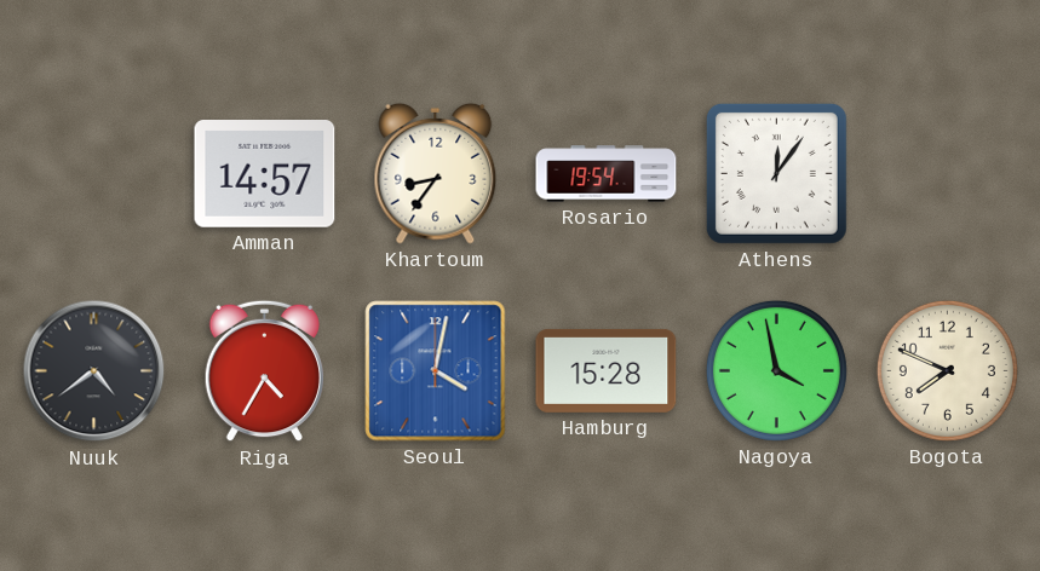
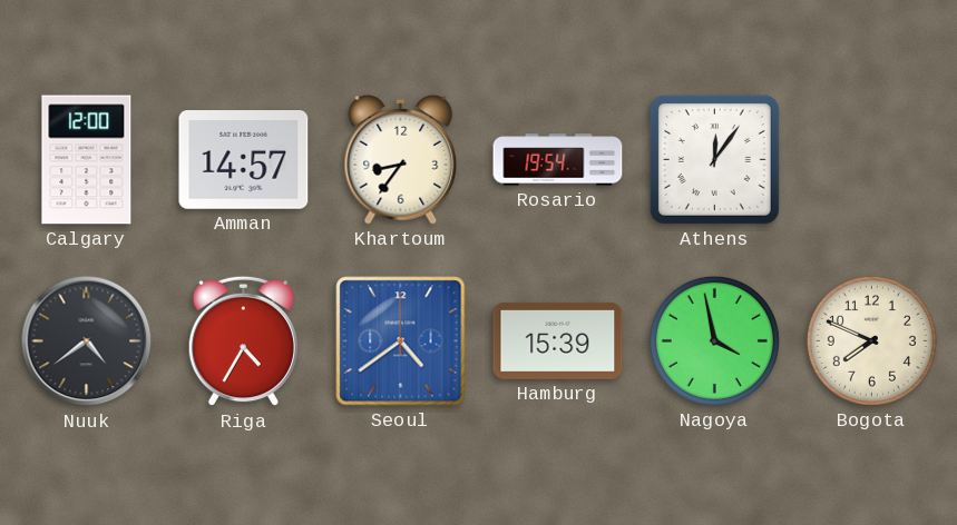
Calgary: none -> 12:00 (87, 160)
Seoul: 4:02 -> 4:39 (401, 341)
Hamburg: 15:28 -> 15:39 (558, 340)
